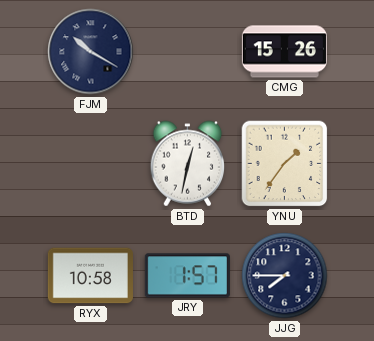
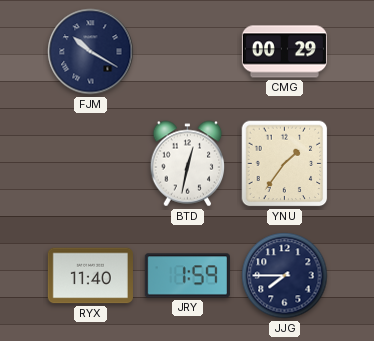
CMG: 15:26 -> 00:29 (284, 52)
RYX: 10:58 -> 11:40 (90, 276)
JRY: 1:57 -> 1:59 (187, 276)
